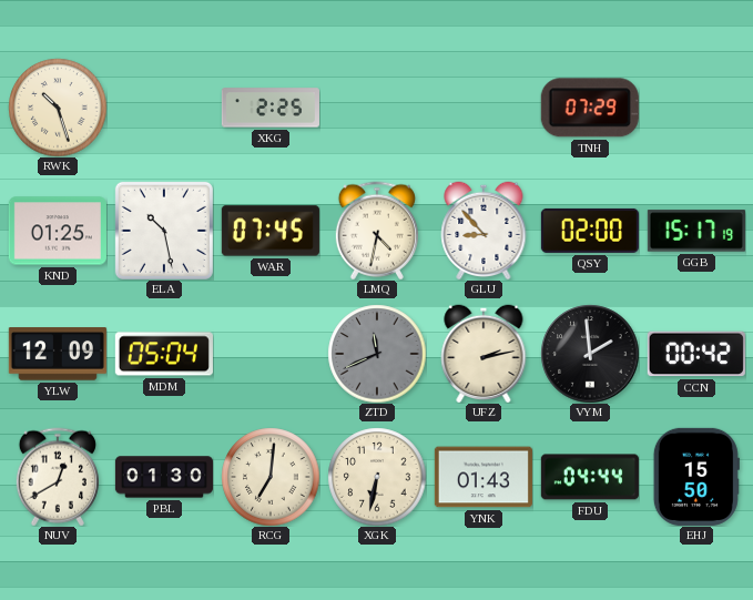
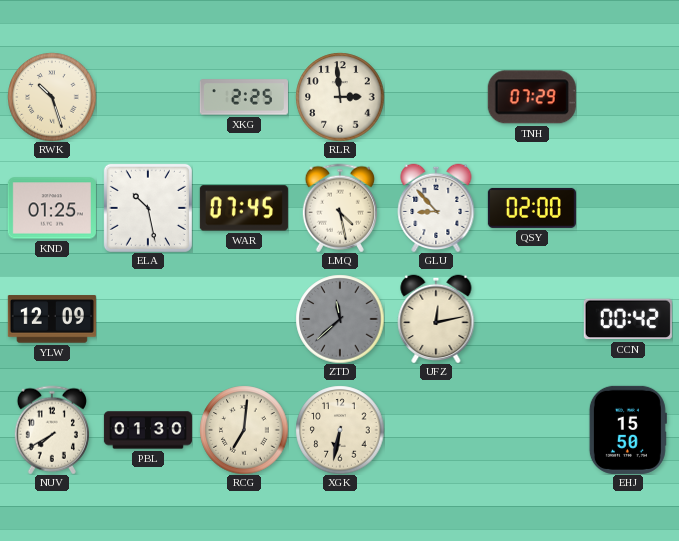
RLR: none -> 2:59 (340, 97)
LMQ: 4:32 -> 4:28 (340, 208)
GGB: 15:17 -> none (696, 231)
MDM: 05:04 -> none (164, 354)
ZTD: 11:41 -> 11:38 (340, 319)
UFZ: 2:13 -> 12:13 (436, 319)
VYM: 1:59 -> none (590, 354)
NUV: 12:40 -> 7:40 (52, 430)
YNK: 01:43 -> none (484, 477)
FDU: 04:44 -> none (590, 477)
